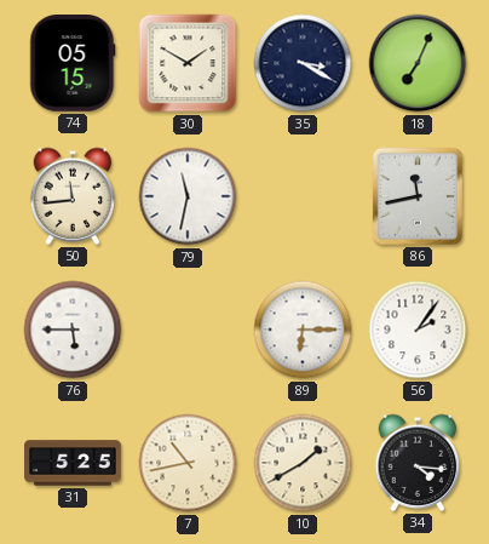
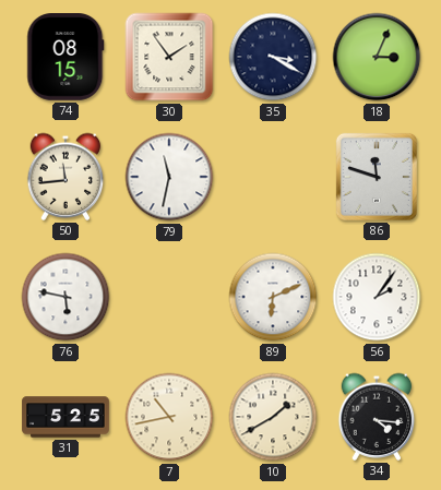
74: 05:15 -> 08:15 (65, 58)
30: 1:50 -> 1:54 (169, 57)
18: 7:04 -> 3:04 (377, 57)
86: 11:43 -> 11:48 (377, 177)
76: 5:45 -> 5:47 (65, 297)
89: 6:15 -> 6:11 (273, 297)
